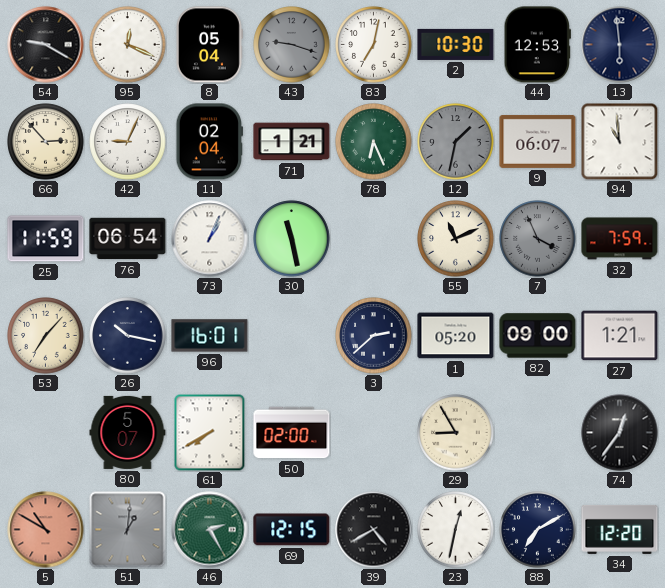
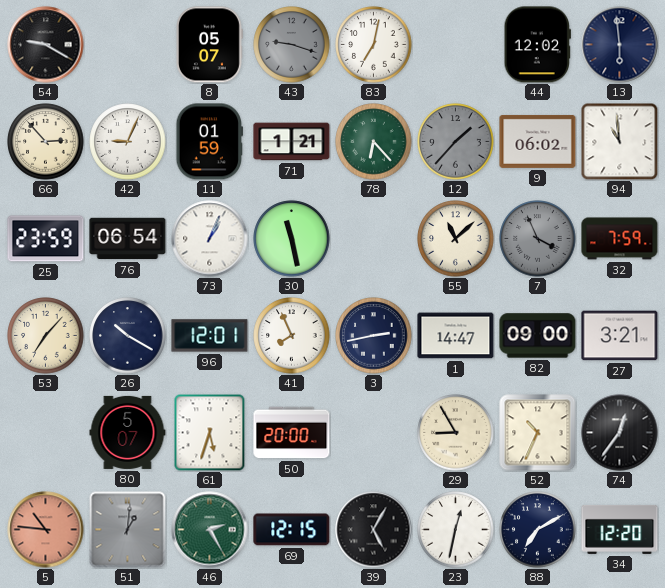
95: 12:19 -> none (128, 45)
8: 05:04 -> 05:07 (209, 45)
2: 10:30 -> none (456, 44)
44: 12:53 -> 12:02 (537, 45)
11: 02:04 -> 01:59 (210, 142)
78: 6:26 -> 6:23 (374, 142)
12: 1:32 -> 1:37 (456, 142)
9: 06:07 -> 06:02 (538, 141)
25: 11:59 -> 23:59 (46, 239)
55: 11:11 -> 11:08 (456, 239)
26: 10:17 -> 10:20 (128, 336)
96: 16:01 -> 12:01 (210, 336)
41: none -> 7:56 (292, 336)
3: 2:38 -> 2:43 (374, 336)
1: 05:20 -> 14:47 (456, 336)
27: 1:21 -> 3:21 (620, 336)
61: 7:40 -> 5:33 (210, 432)
50: 02:00 -> 20:00 (292, 433)
52: none -> 10:34 (538, 433)
5: 10:50 -> 10:46 (46, 530)
39: 4:40 -> 5:05 (374, 530)
